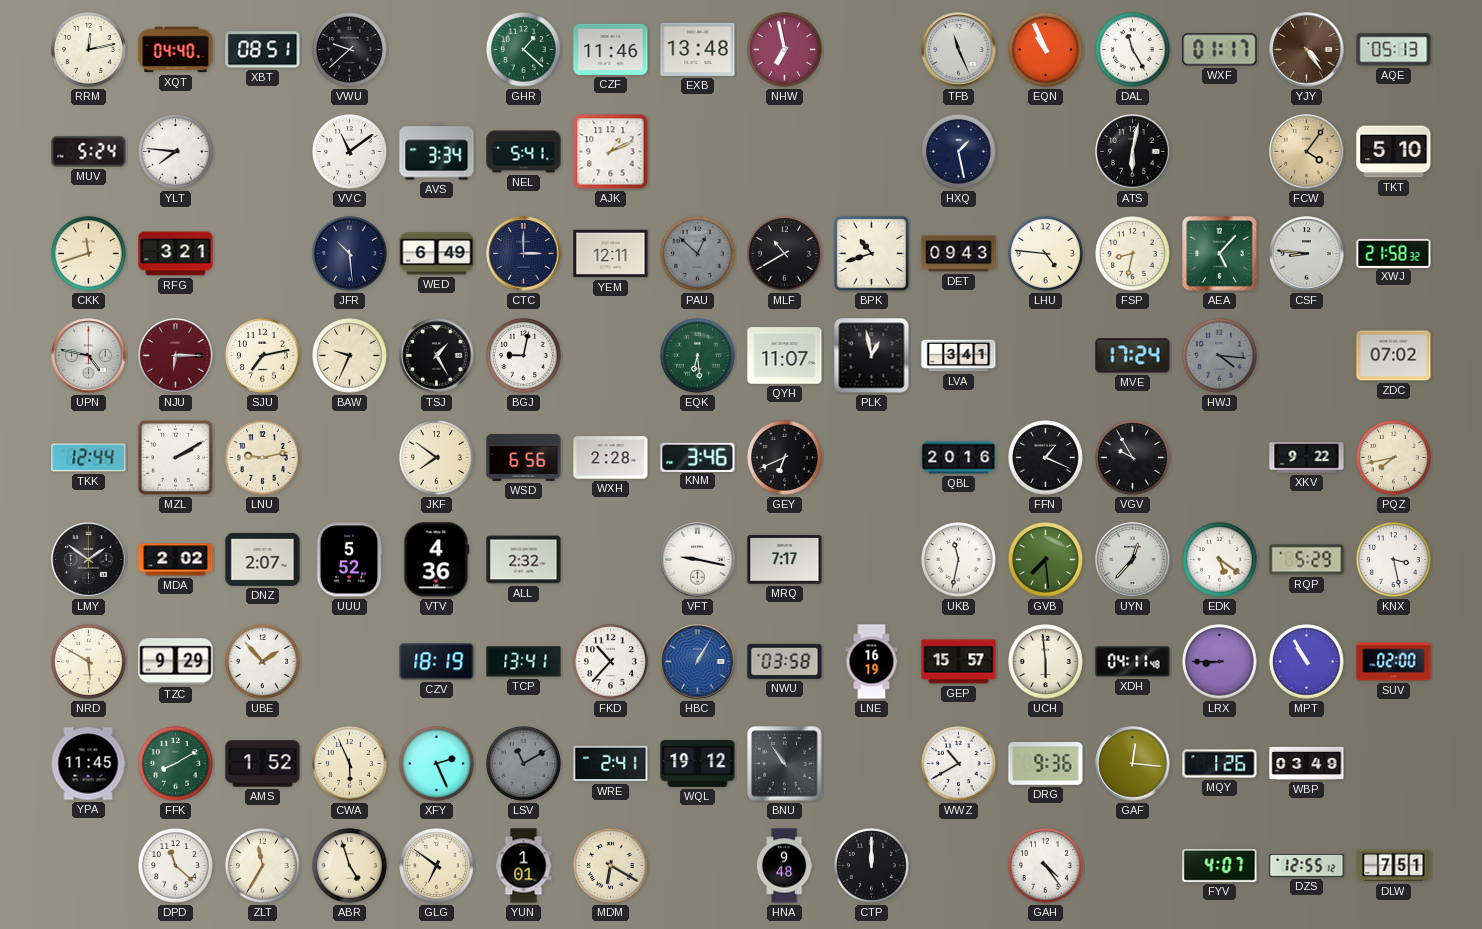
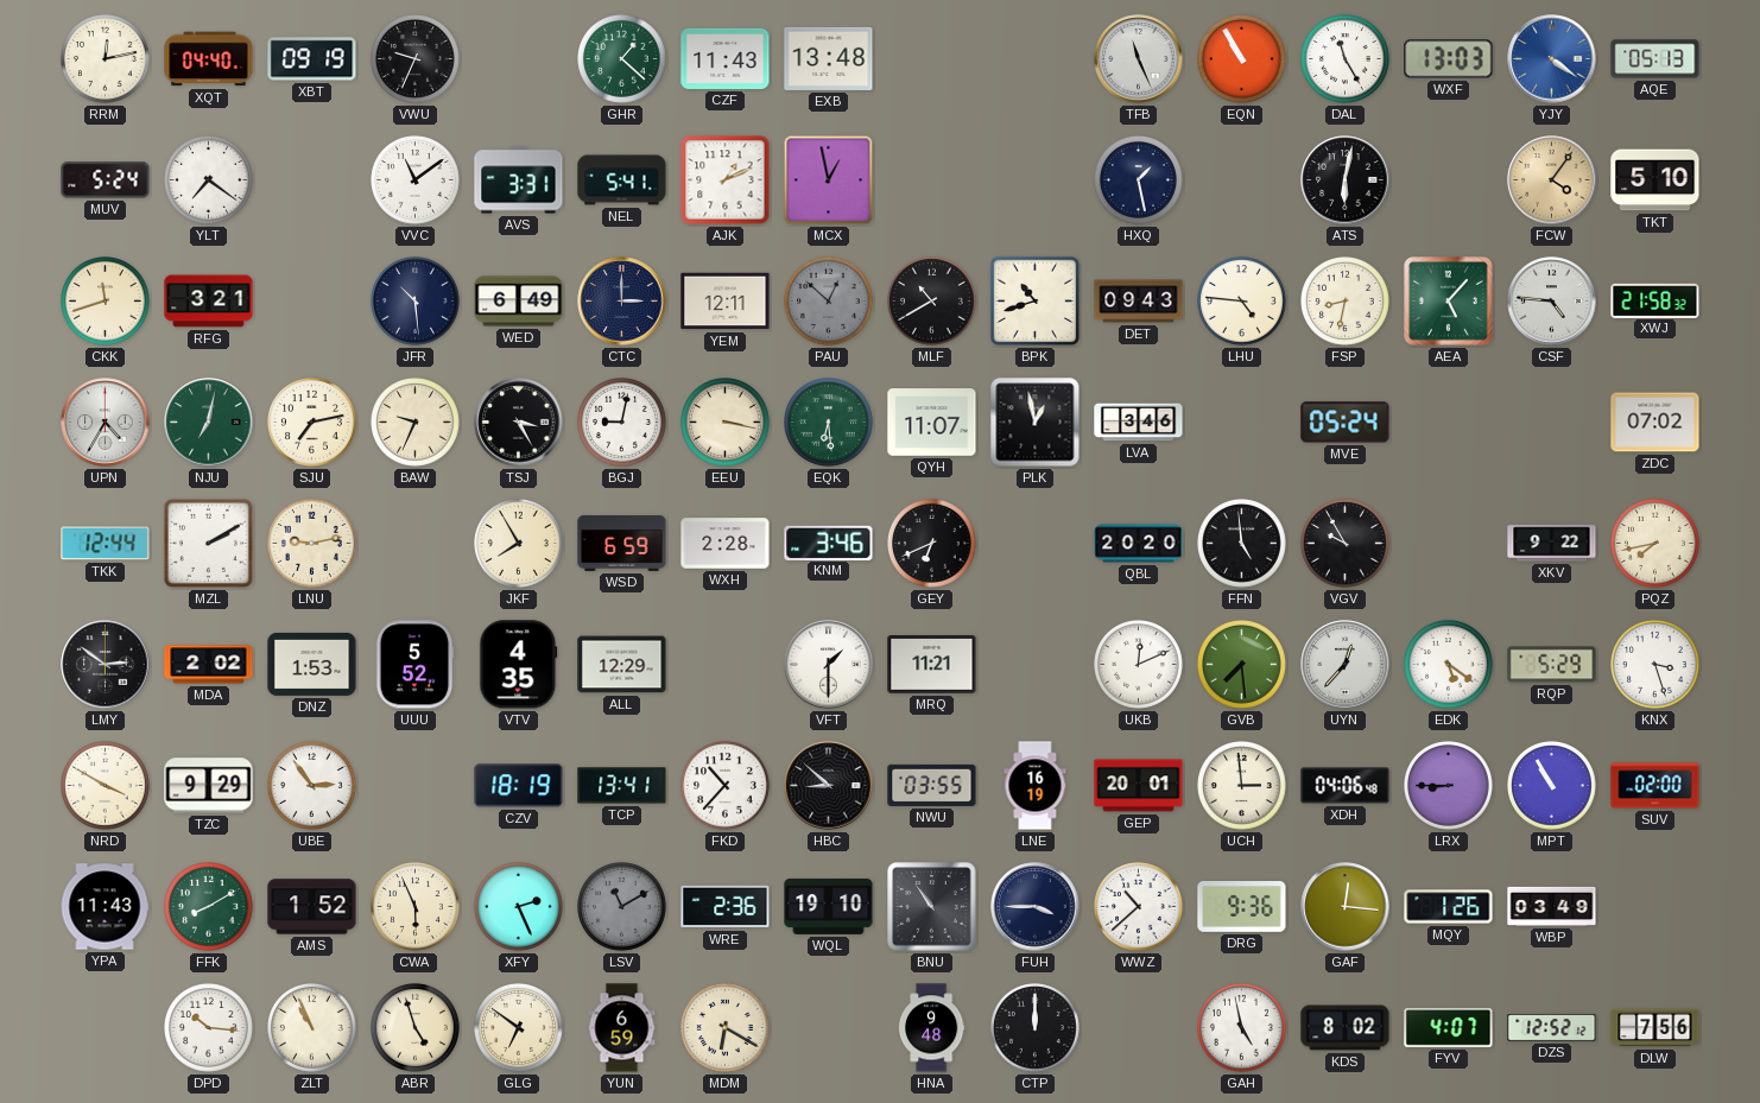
XBT: 08:51 -> 09:19 (312, 59)
VWU: 9:38 -> 9:34 (416, 59)
CZF: 11:46 -> 11:43 (726, 58)
NHW: 6:58 -> none (785, 50)
EQN: 10:56 -> 10:55 (1242, 59)
WXF: 01:17 -> 13:03 (1449, 59)
YJY: 4:24 -> 4:21 (1552, 59)
YJY dial: brown -> blue (1552, 59)
YLT: 7:46 -> 7:21 (209, 180)
AVS: 3:34 -> 3:31 (519, 180)
MCX: none -> 12:58 (829, 180)
CSF: 8:46 -> 4:46 (1552, 302)
UPN: 4:47 -> 4:35 (106, 423)
NJU: 6:15 -> 7:02 (209, 423)
NJU dial: burgundy -> green (209, 423)
TSJ: 1:25 -> 3:25 (519, 423)
EEU: none -> 3:17 (726, 423)
LVA: 3:41 -> 3:46 (1139, 423)
MVE: 17:24 -> 05:24 (1346, 423)
HWJ: 4:16 -> none (1220, 356)
JKF: 7:51 -> 7:55 (519, 544)
WSD: 6:56 -> 6:59 (622, 543)
QBL: 20:16 -> 20:20 (1139, 544)
FFN: 1:19 -> 4:59 (1242, 544)
LMY: 1:51 -> 2:51 (106, 665)
DNZ: 2:07 -> 1:53 (312, 664)
VTV: 4:36 -> 4:35 (519, 665)
ALL: 2:32 -> 12:29 (622, 665)
VFT: 9:17 -> 1:30 (829, 665)
MRQ: 7:17 -> 11:21 (932, 665)
UKB: 11:32 -> 12:11 (1139, 665)
KNX: 3:28 -> 3:27 (1655, 665)
NRD: 5:50 -> 3:50 (106, 786)
UBE: 1:53 -> 2:54 (312, 786)
HBC: 1:05 -> 8:52 (829, 786)
HBC dial: blue -> black (829, 786)
NWU: 03:58 -> 03:55 (932, 785)
GEP: 15:57 -> 20:01 (1139, 786)
UCH: 5:59 -> 2:59 (1242, 786)
XDH: 04:11 -> 04:06 (1346, 786)
YPA: 11:45 -> 11:43 (105, 907)
WRE: 2:41 -> 2:36 (726, 907)
WQL: 19:12 -> 19:10 (829, 906)
FUH: none -> 3:45 (1036, 907)
WWZ: 10:40 -> 10:38 (1139, 907)
DPD: 11:22 -> 10:16 (209, 1028)
ZLT: 11:35 -> 10:56 (312, 1028)
YUN: 1:01 -> 6:59 (622, 1028)
GAH: 4:24 -> 4:58 (1242, 1028)
KDS: none -> 8:02 (1346, 1028)
DZS: 12:55 -> 12:52 (1552, 1028)
DLW: 7:51 -> 7:56 (1655, 1028)
